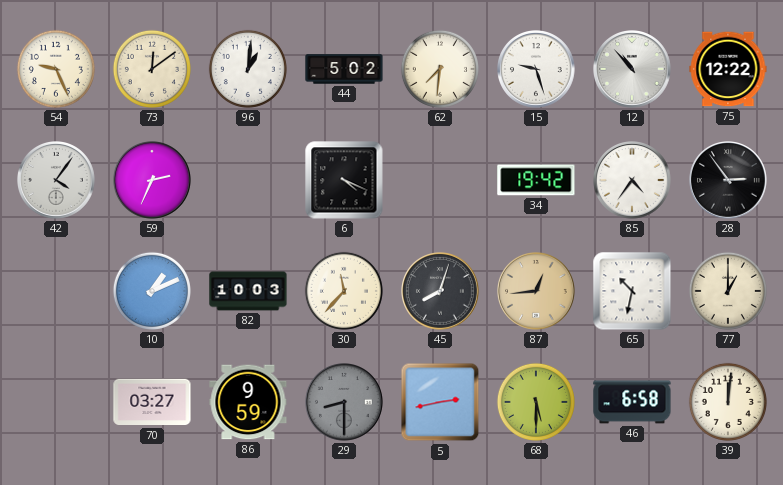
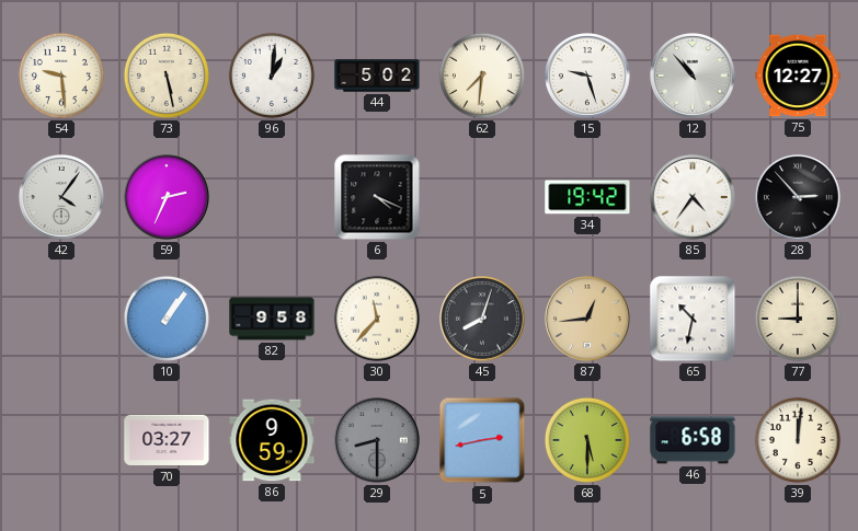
54: 9:26 -> 9:29 (61, 76)
73: 12:09 -> 5:28 (167, 76)
75: 12:22 -> 12:27 (798, 76)
28: 2:54 -> 2:53 (799, 198)
10: 1:11 -> 1:06 (167, 319)
82: 10:03 -> 9:58 (272, 319)
77: 1:00 -> 9:00 (798, 319)
